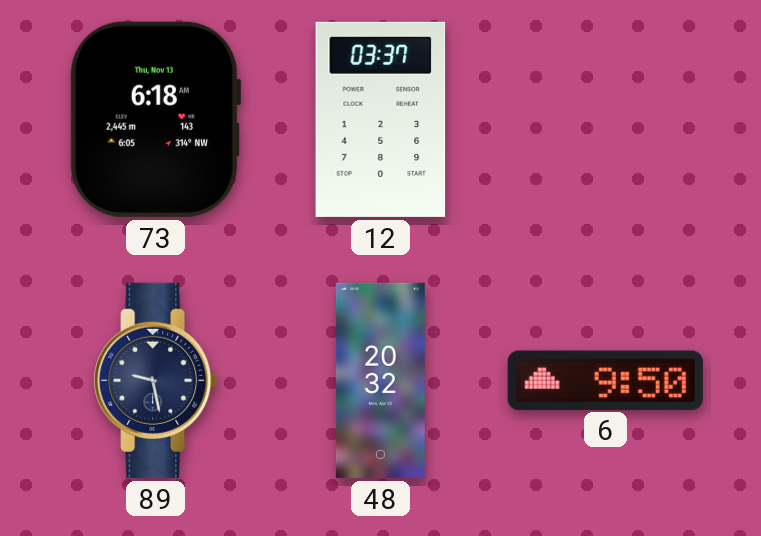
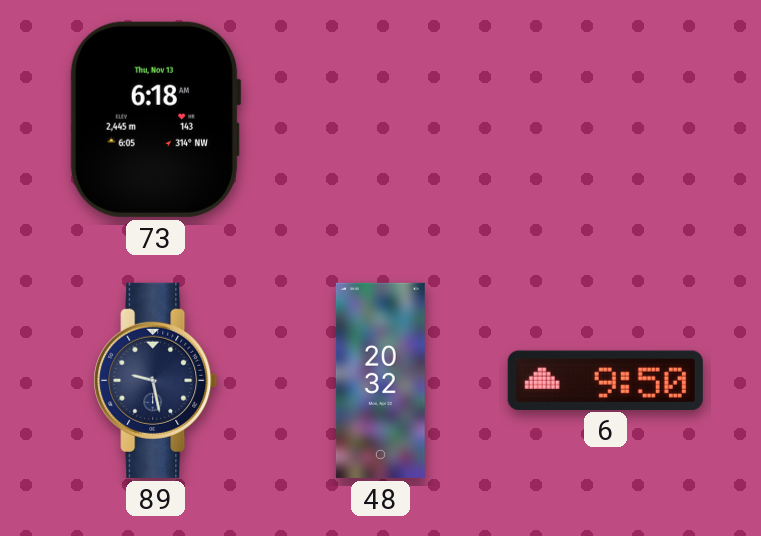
12: 03:37 -> none (381, 119)
